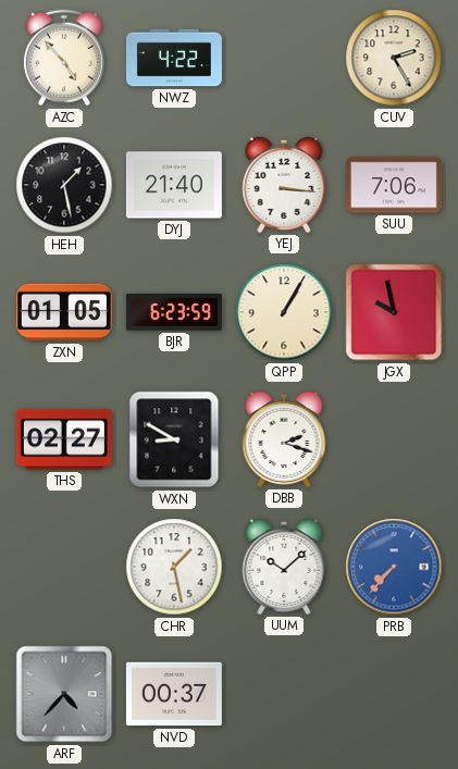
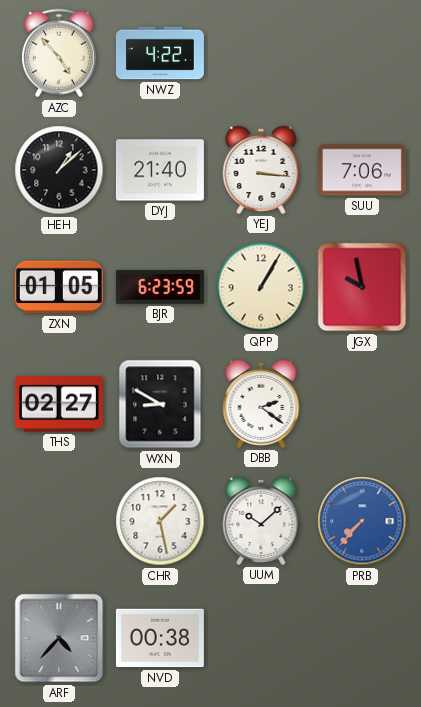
CUV: 2:25 -> none (394, 58)
HEH: 1:28 -> 1:08 (59, 170)
DBB: 2:18 -> 2:21 (261, 404)
NVD: 00:37 -> 00:38 (160, 638)
